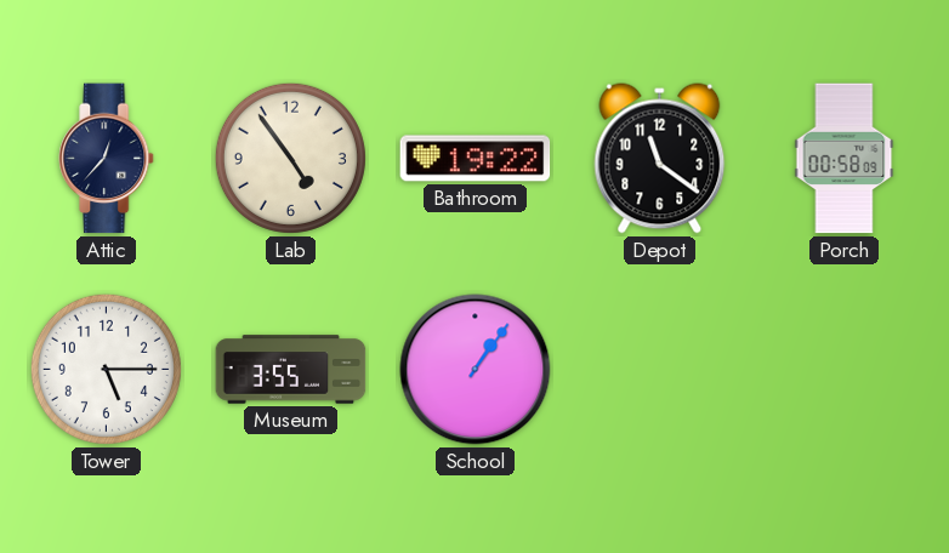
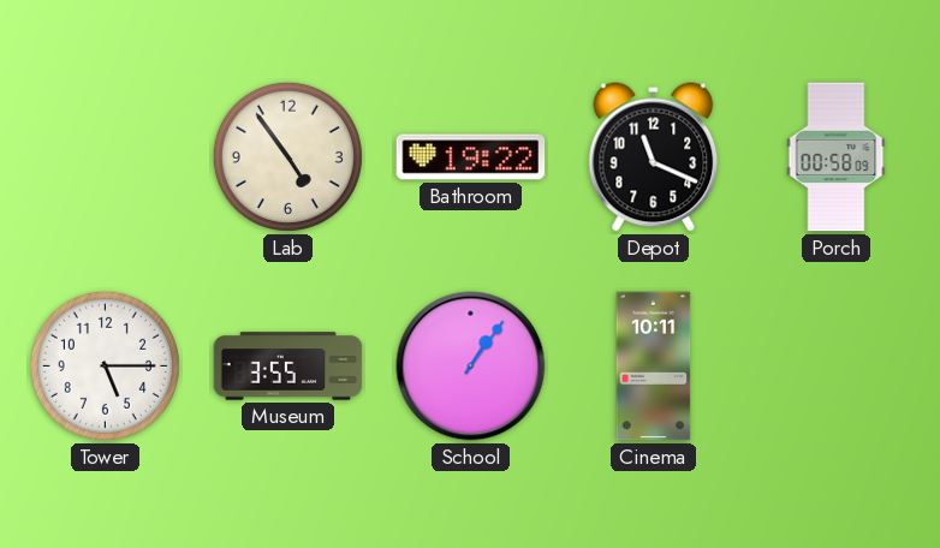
Attic: 12:37 -> none (107, 159)
Depot: 11:21 -> 11:19 (654, 157)
Cinema: none -> 10:11 (654, 367)
